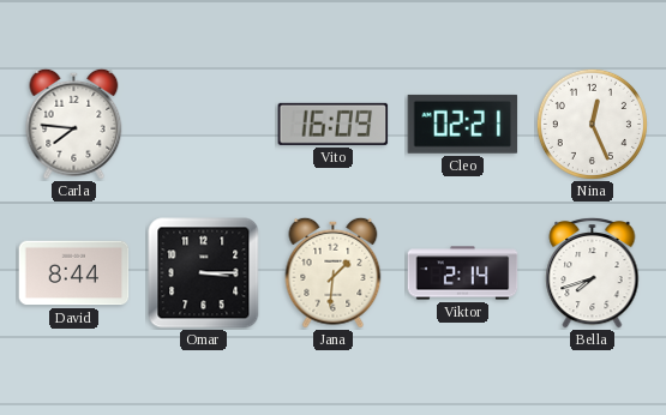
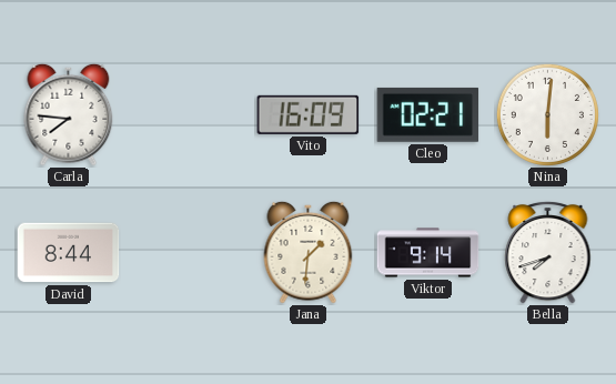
Nina: 12:26 -> 6:01 (547, 114)
Omar: 3:15 -> none (204, 273)
Viktor: 2:14 -> 9:14 (428, 253)
